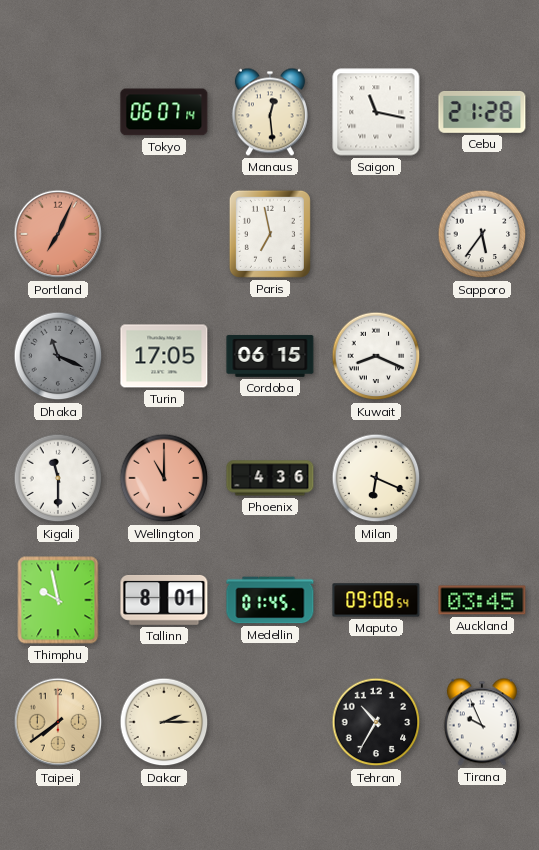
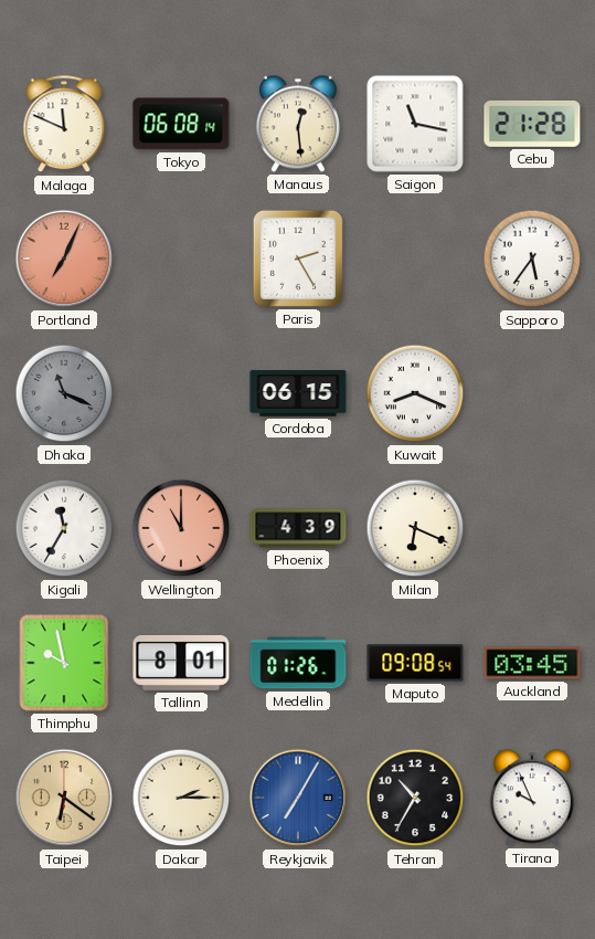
Malaga: none -> 11:49 (64, 125)
Tokyo: 06:07 -> 06:08 (181, 124)
Paris: 6:58 -> 2:25 (298, 259)
Turin: 17:05 -> none (164, 356)
Kigali: 11:30 -> 11:35 (64, 528)
Phoenix: 4:36 -> 4:39 (298, 528)
Medellin: 01:45 -> 01:26 (298, 663)
Taipei: 7:39 -> 6:21 (64, 798)
Reykjavik: none -> 7:05 (298, 798)
